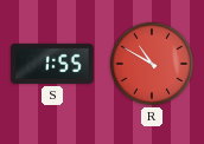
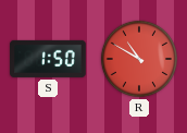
S: 1:55 -> 1:50 (48, 59)
